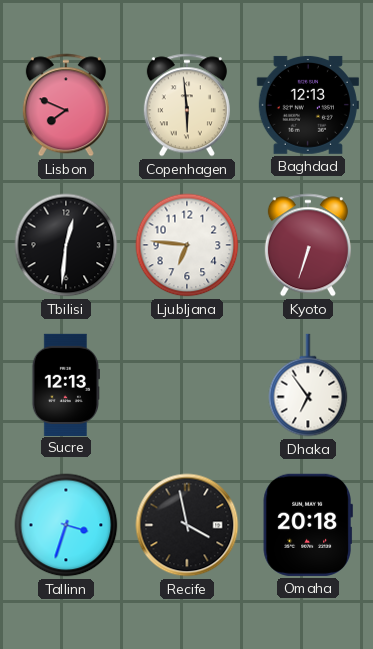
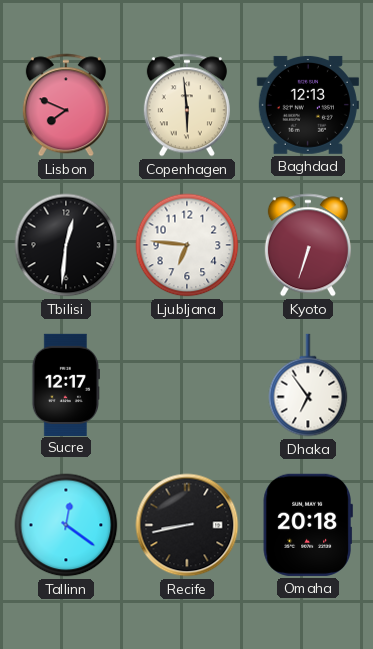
Sucre: 12:13 -> 12:17 (65, 384)
Tallinn: 3:33 -> 12:21 (66, 525)
Recife: 3:58 -> 8:43 (187, 525)
